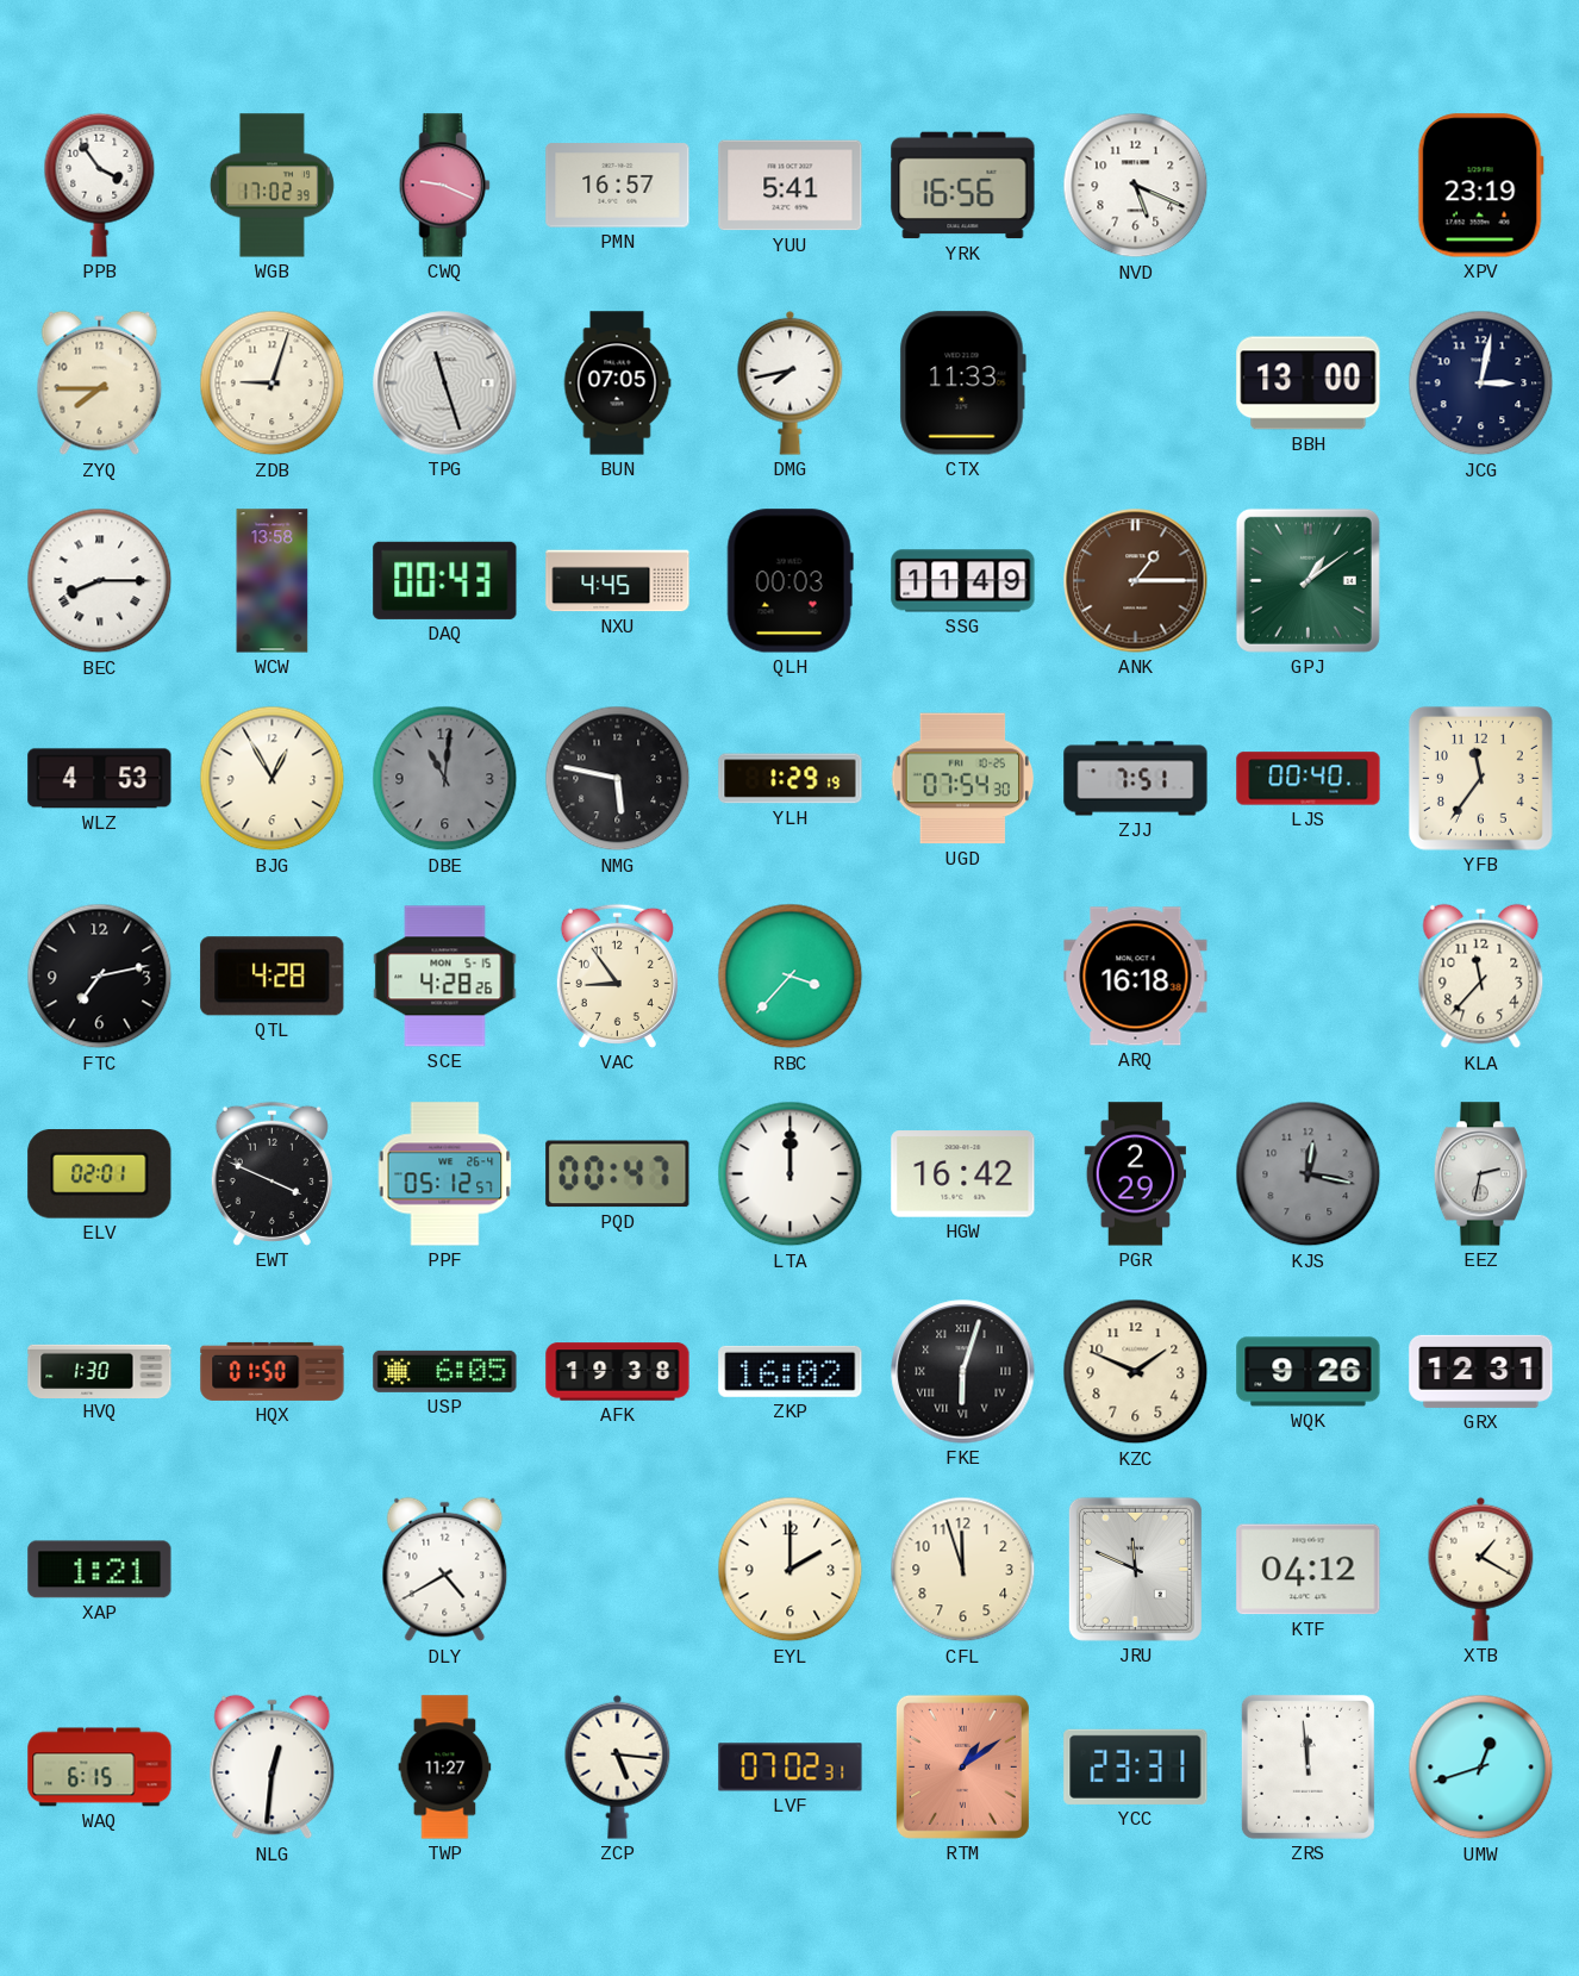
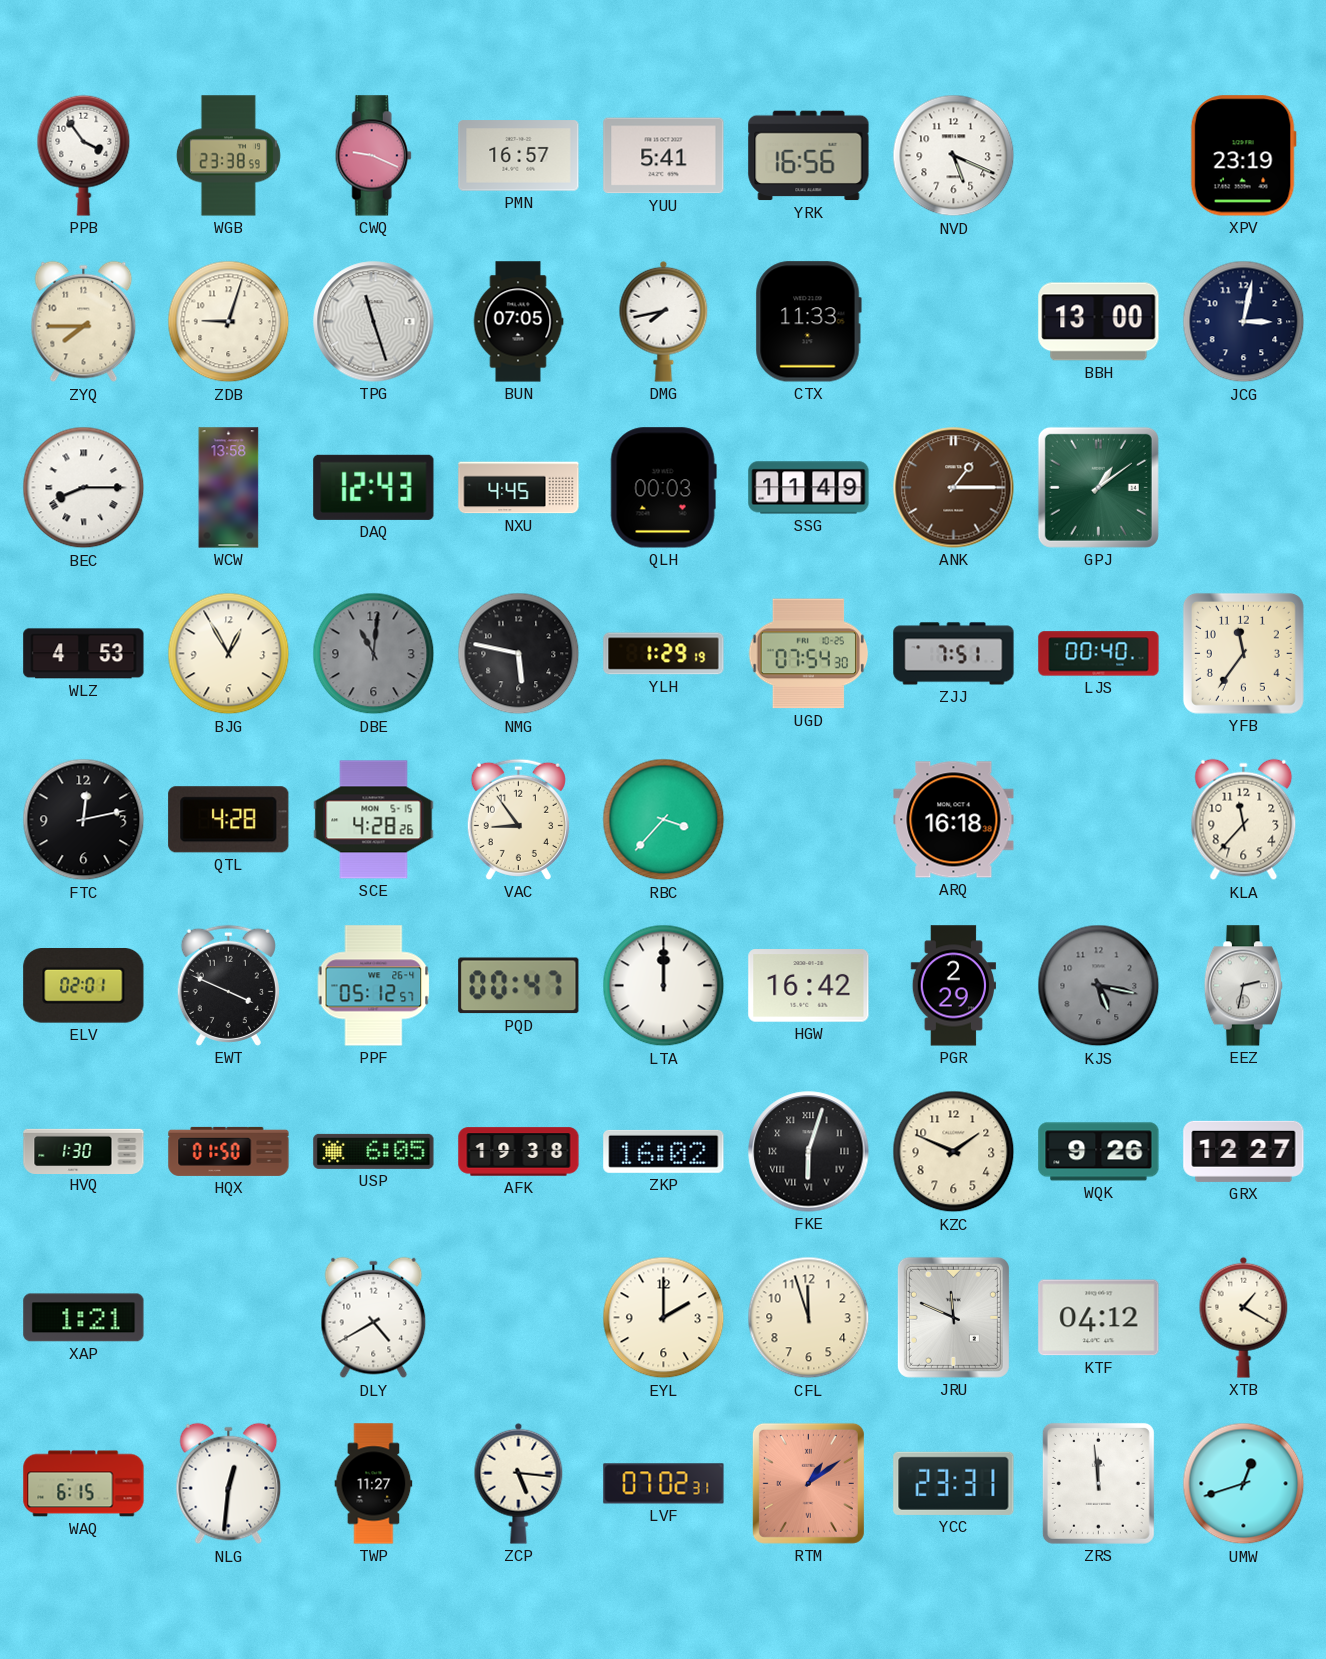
WGB: 17:02 -> 23:38 (228, 156)
DAQ: 00:43 -> 12:43 (374, 487)
FTC: 7:13 -> 12:13 (84, 820)
KJS: 12:17 -> 5:17 (1099, 986)
GRX: 12:31 -> 12:27 (1244, 1151)
